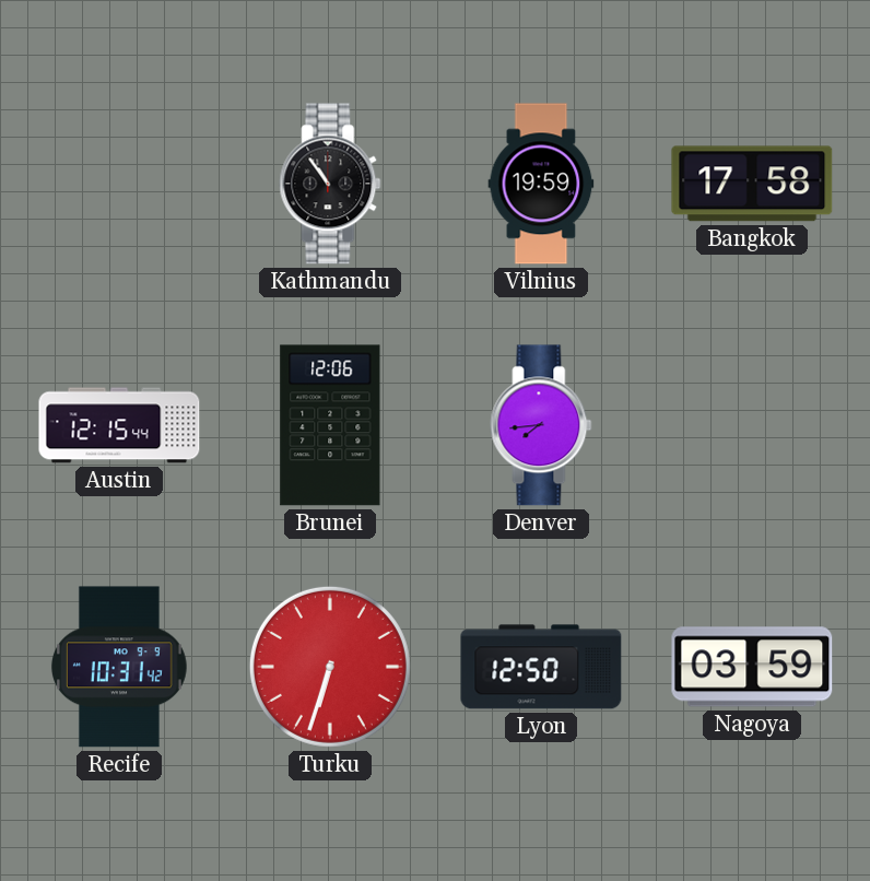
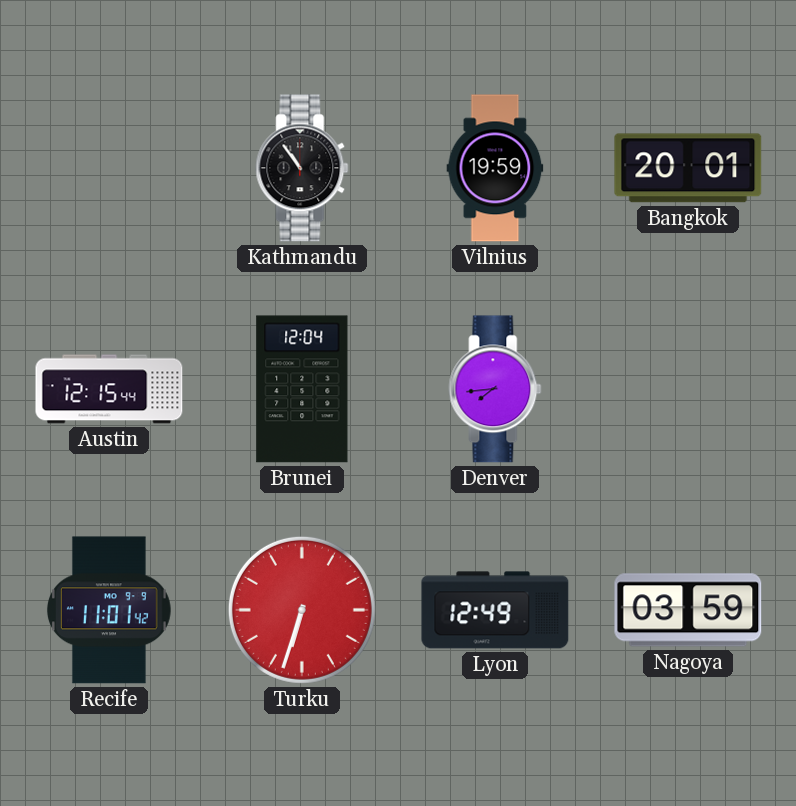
Bangkok: 17:58 -> 20:01 (688, 168)
Brunei: 12:06 -> 12:04 (302, 389)
Recife: 10:31 -> 11:01 (109, 610)
Lyon: 12:50 -> 12:49 (495, 610)
